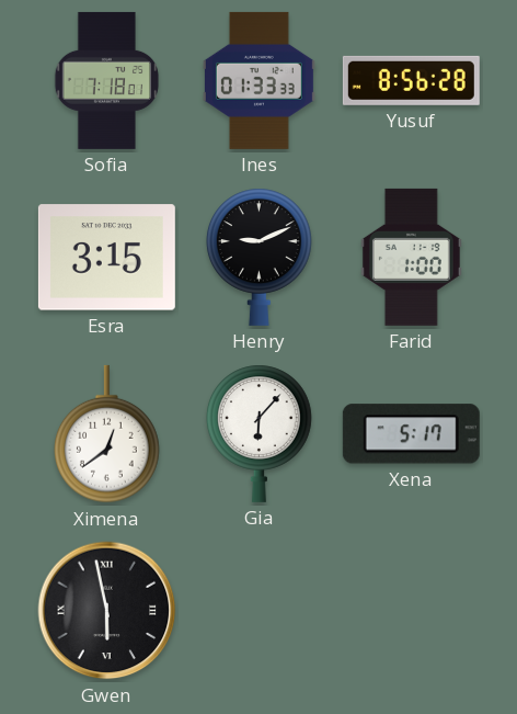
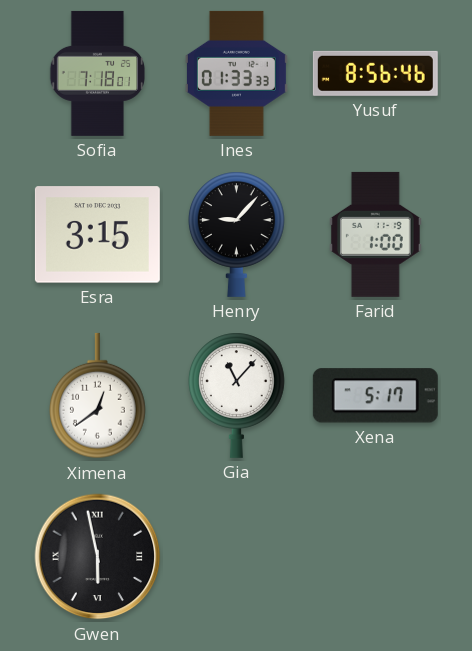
Yusuf: 8:56:28 -> 8:56:46 (375, 73)
Henry: 9:11 -> 9:07 (237, 234)
Gia: 6:07 -> 11:07 (237, 395)
